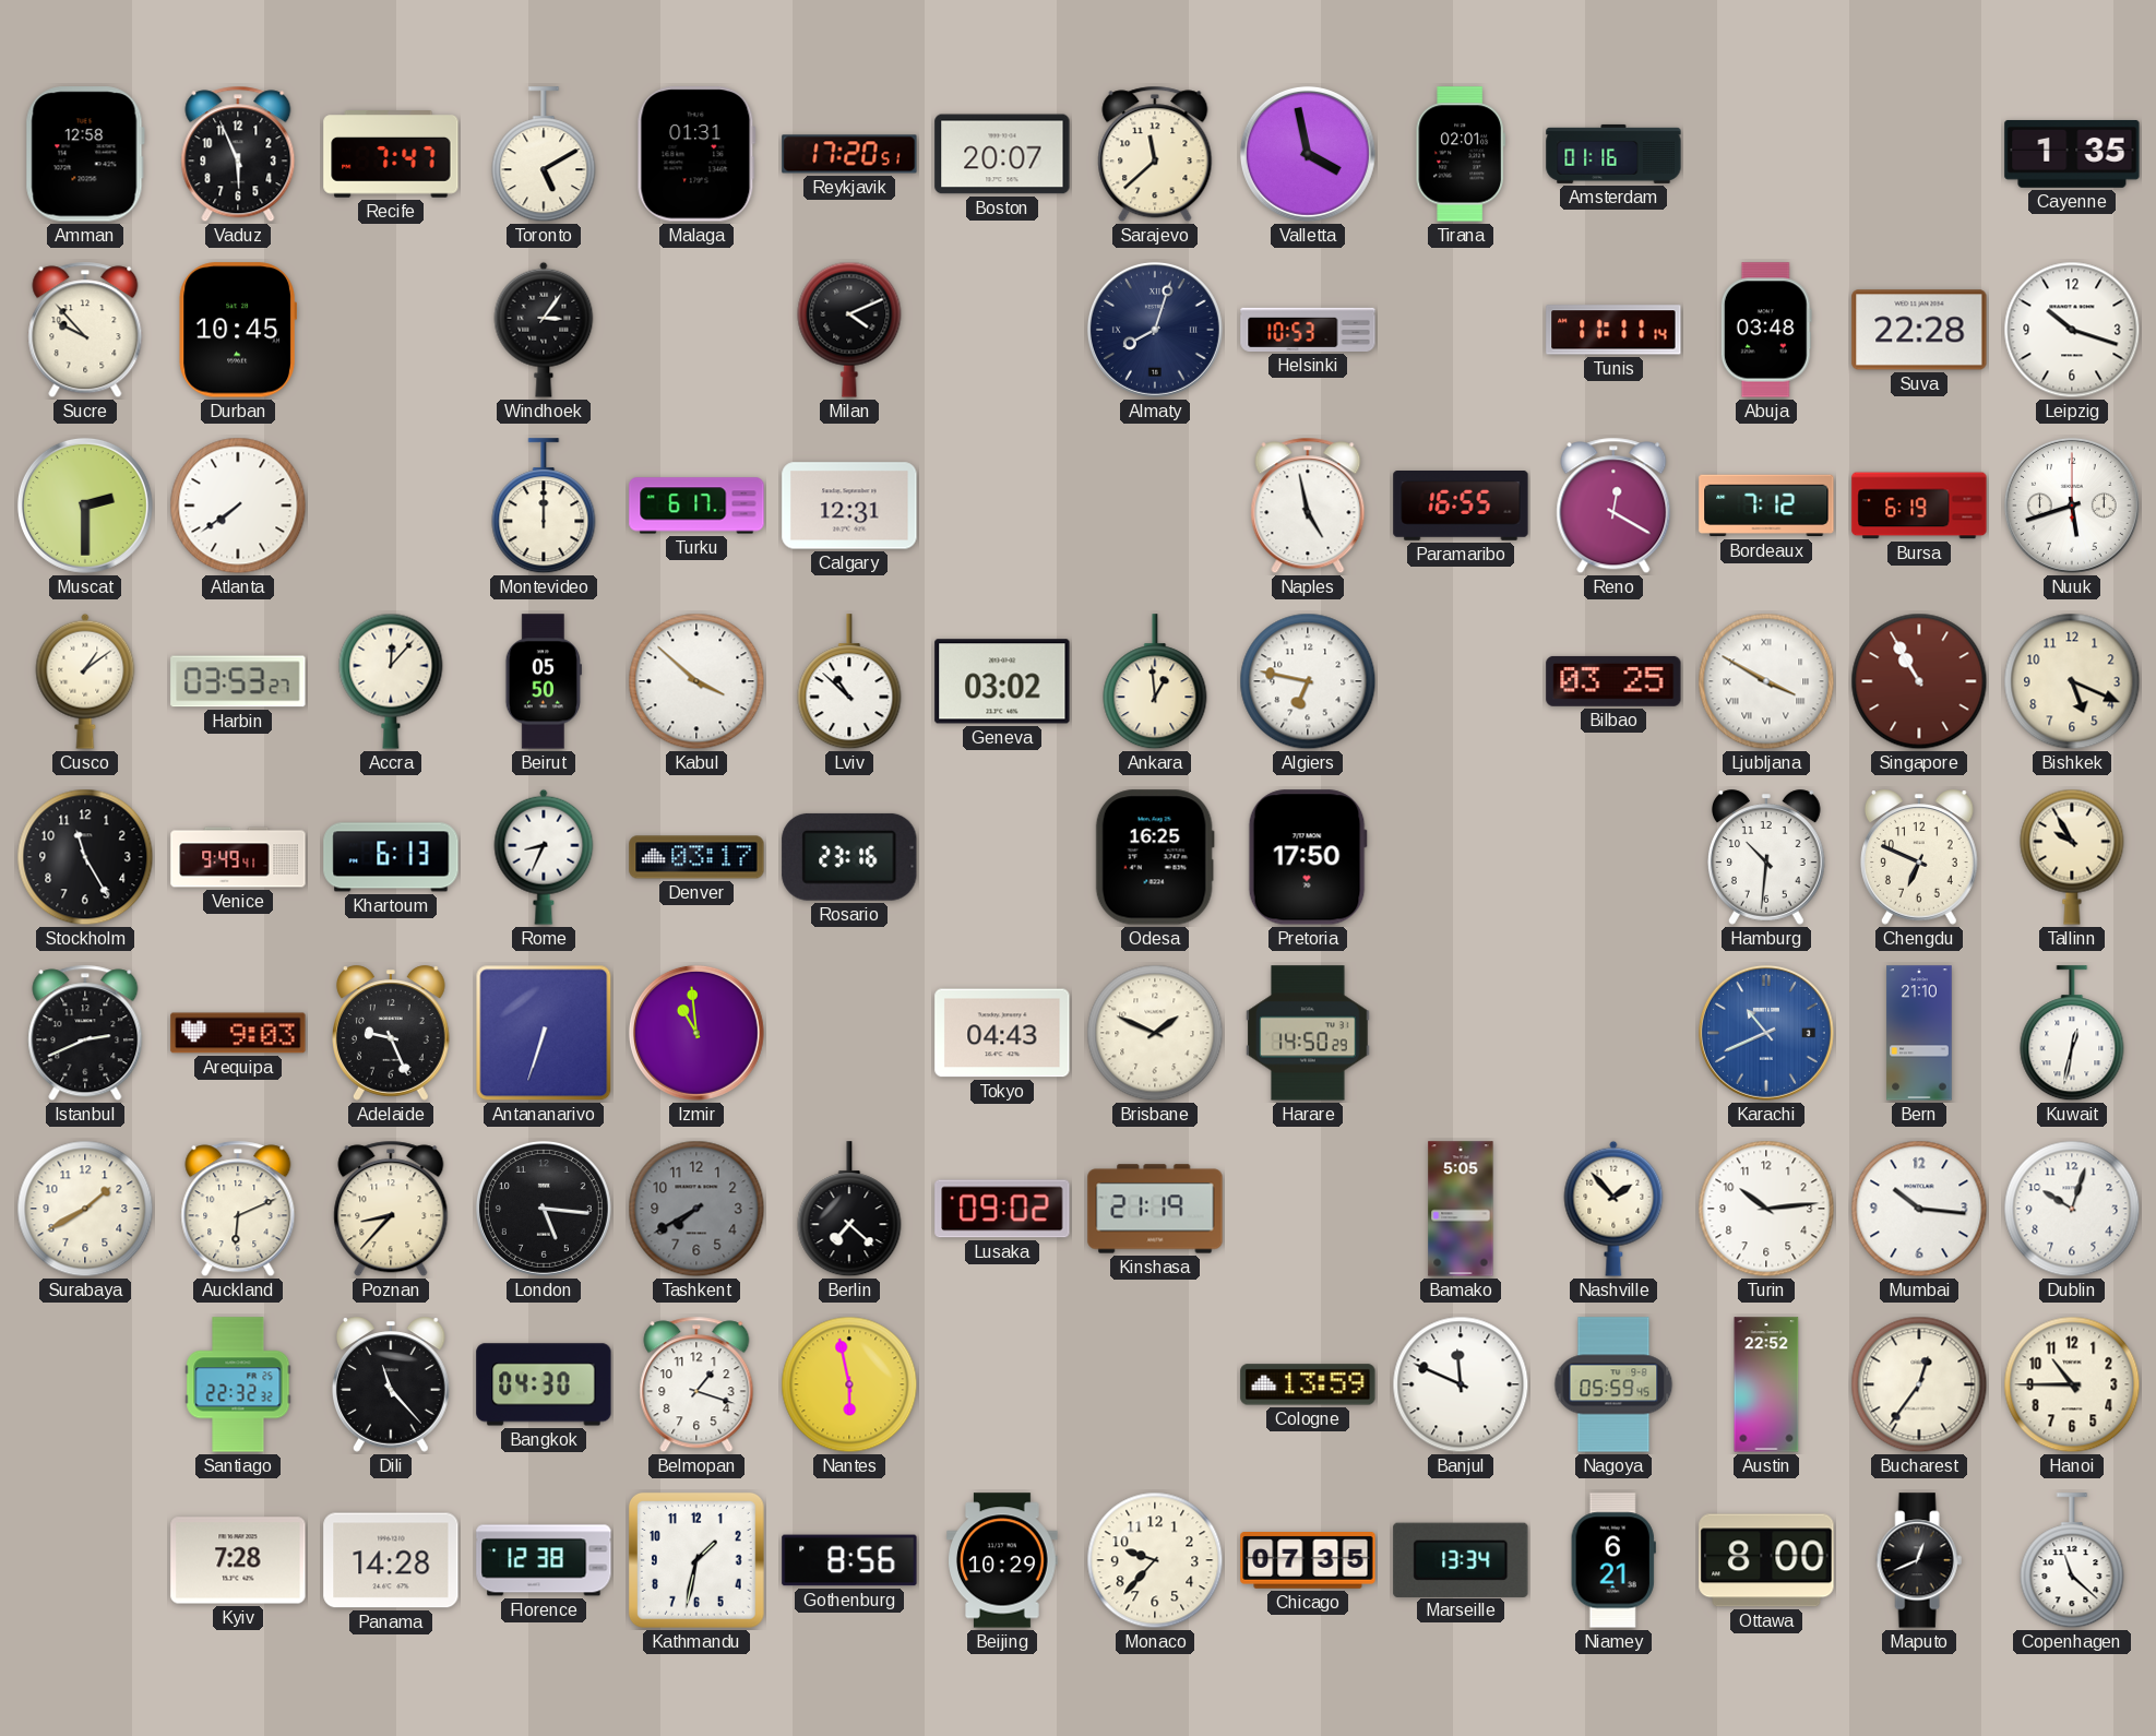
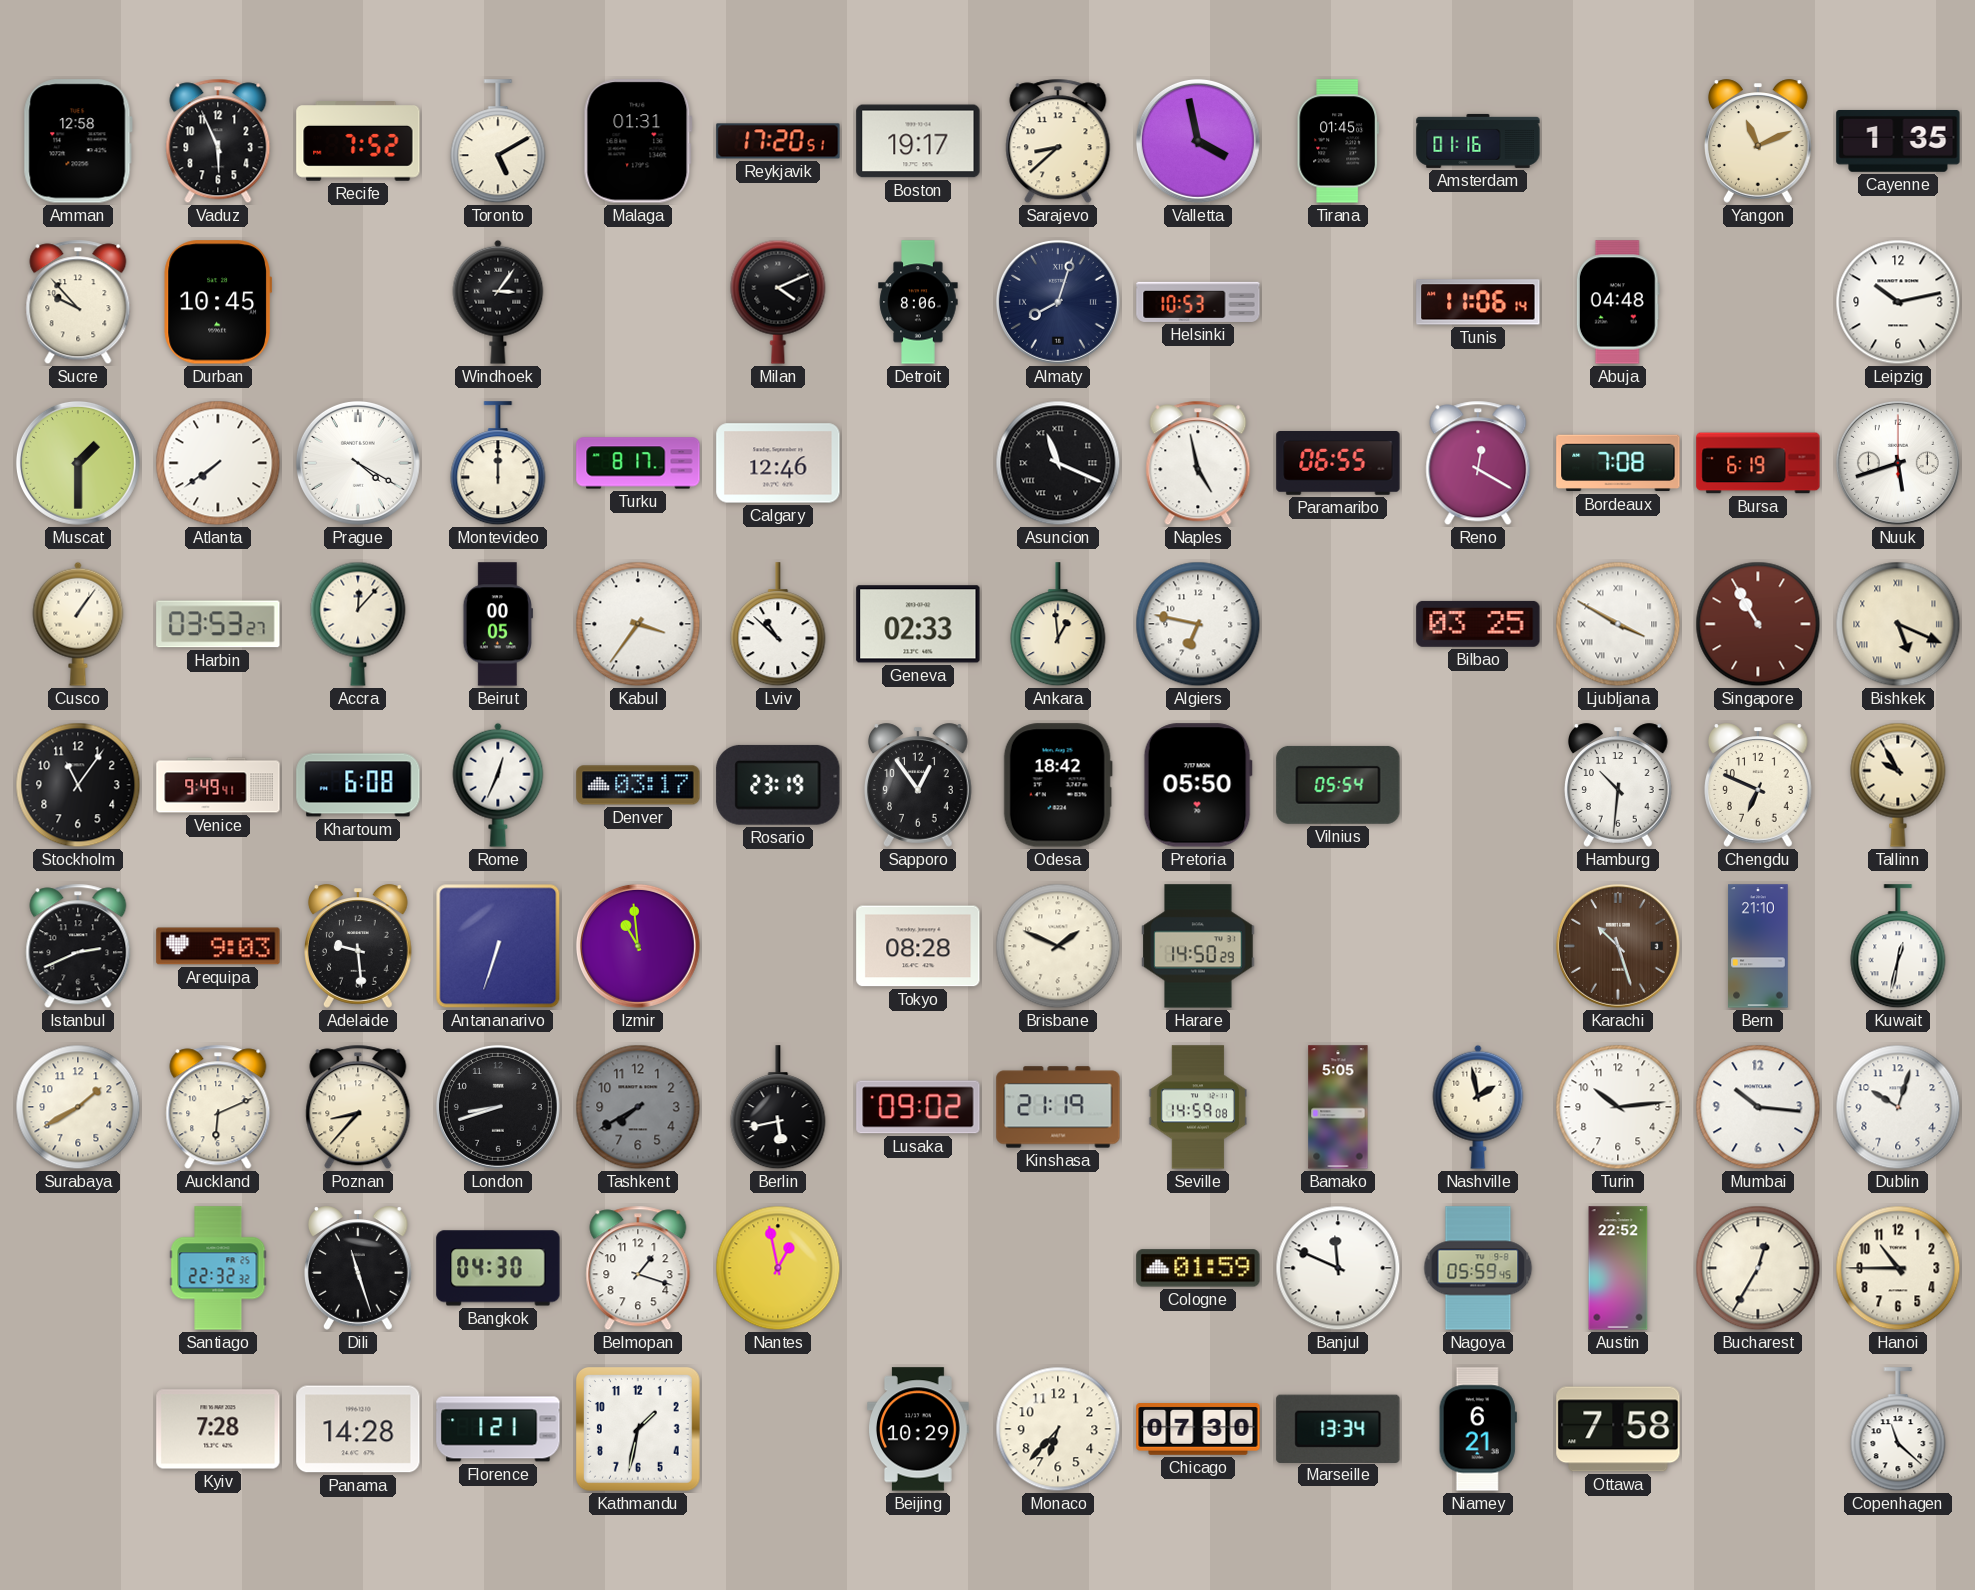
Recife: 7:47 -> 7:52 (358, 142)
Boston: 20:07 -> 19:17 (918, 141)
Sarajevo: 11:38 -> 8:38 (1058, 141)
Tirana: 02:01 -> 01:45 (1337, 141)
Yangon: none -> 11:11 (1759, 141)
Detroit: none -> 8:06 (918, 302)
Tunis: 11:11 -> 11:06 (1478, 302)
Abuja: 03:48 -> 04:48 (1618, 302)
Suva: 22:28 -> none (1919, 330)
Leipzig: 10:18 -> 10:13 (1898, 302)
Muscat: 2:30 -> 1:30 (78, 463)
Prague: none -> 4:20 (358, 463)
Turku: 6:17 -> 8:17 (638, 463)
Calgary: 12:31 -> 12:46 (778, 463)
Asuncion: none -> 11:19 (1058, 463)
Paramaribo: 16:55 -> 06:55 (1338, 464)
Bordeaux: 7:12 -> 7:08 (1618, 463)
Cusco: 1:09 -> 1:06 (78, 624)
Beirut: 05:50 -> 00:05 (498, 624)
Kabul: 3:52 -> 3:36 (638, 624)
Geneva: 03:02 -> 02:33 (918, 624)
Bishkek numerals: Arabic -> Roman (1898, 624)
Stockholm: 11:25 -> 11:06 (78, 785)
Khartoum: 6:13 -> 6:08 (358, 785)
Rome: 8:34 -> 12:34 (498, 785)
Rosario: 23:16 -> 23:19 (778, 785)
Sapporo: none -> 12:54 (919, 785)
Odesa: 16:25 -> 18:42 (1058, 785)
Pretoria: 17:50 -> 05:50 (1198, 785)
Vilnius: none -> 05:54 (1338, 785)
Adelaide: 9:26 -> 9:29 (359, 946)
Tokyo: 04:43 -> 08:28 (918, 946)
Karachi: 10:41 -> 10:27 (1618, 946)
Karachi dial: blue -> brown (1618, 946)
London: 5:16 -> 8:42 (498, 1107)
Berlin: 7:22 -> 5:43 (778, 1108)
Seville: none -> 14:59 (1198, 1107)
Nashville: 1:53 -> 1:58 (1478, 1107)
Dili: 11:23 -> 11:27 (359, 1268)
Nantes: 5:58 -> 12:58 (778, 1268)
Cologne: 13:59 -> 01:59 (1198, 1268)
Bucharest: 12:36 -> 12:35 (1758, 1268)
Florence: 12:38 -> 1:21 (498, 1429)
Gothenburg: 8:56 -> none (849, 1560)
Monaco: 9:37 -> 6:37 (1058, 1429)
Chicago: 07:35 -> 07:30 (1198, 1430)
Ottawa: 8:00 -> 7:58 (1618, 1429)
Maputo: 12:41 -> none (1919, 1560)
